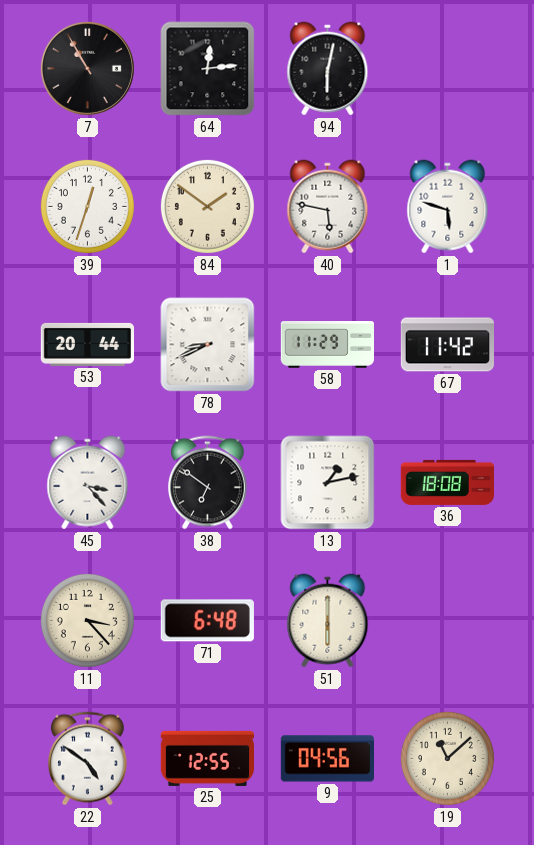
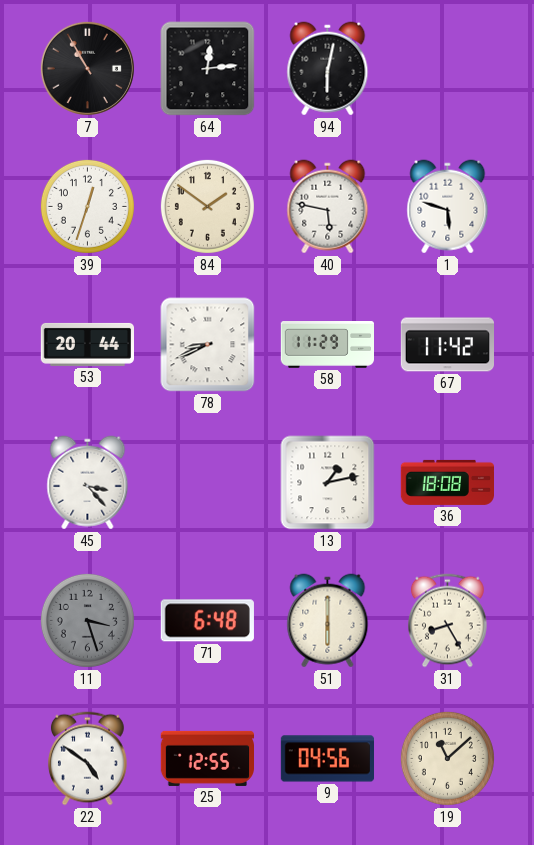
38: 6:51 -> none (208, 483)
11: 3:23 -> 3:27 (87, 620)
11 dial: cream -> grey (87, 620)
31: none -> 8:25 (448, 621)
